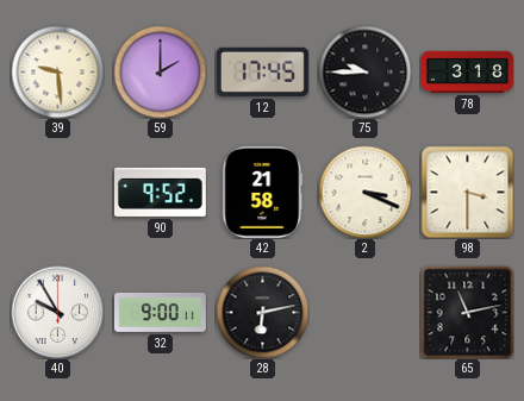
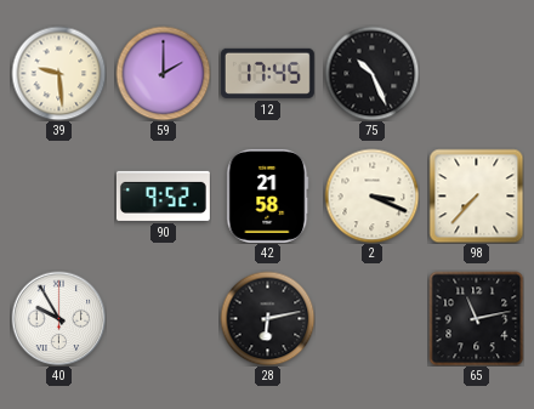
75: 9:45 -> 10:26 (371, 73)
78: 3:18 -> none (467, 71)
98: 3:30 -> 7:37 (476, 195)
32: 9:00 -> none (160, 312)
